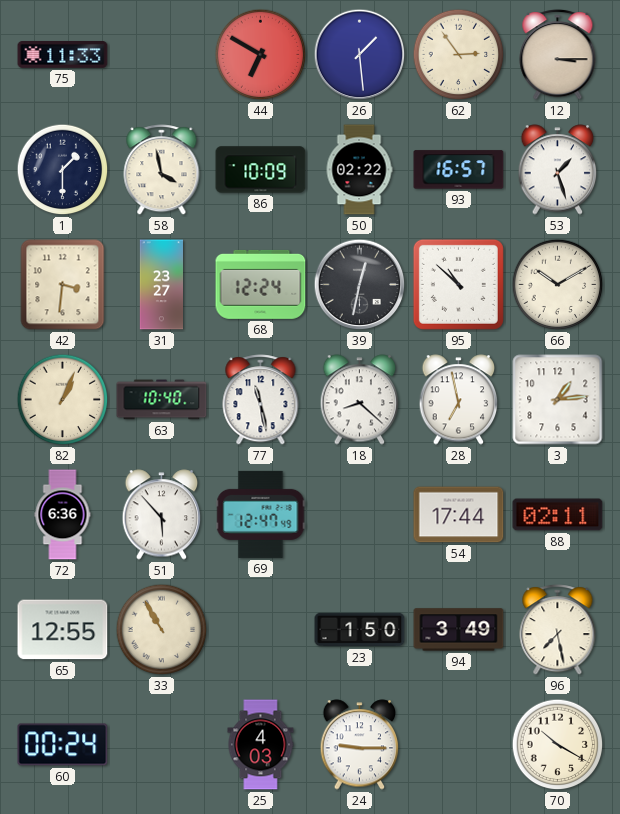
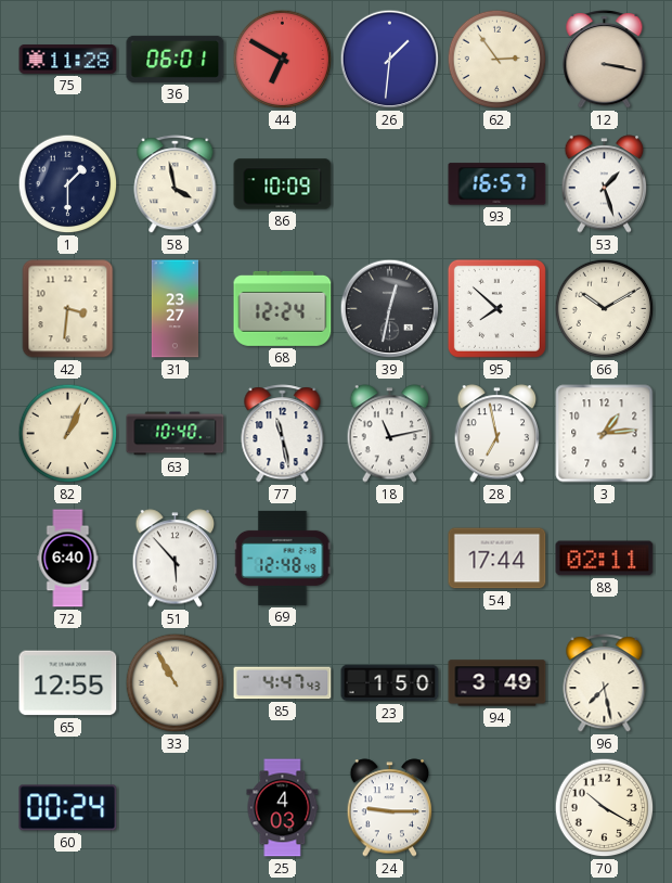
75: 11:33 -> 11:28 (68, 60)
36: none -> 06:01 (176, 59)
26: 1:29 -> 1:31 (390, 60)
12: 3:15 -> 3:17 (605, 60)
50: 02:22 -> none (359, 170)
95: 10:52 -> 7:52 (496, 308)
18: 8:22 -> 11:13 (390, 434)
72: 6:36 -> 6:40 (68, 559)
69: 12:47 -> 12:48 (283, 558)
85: none -> 4:47 (283, 683)
